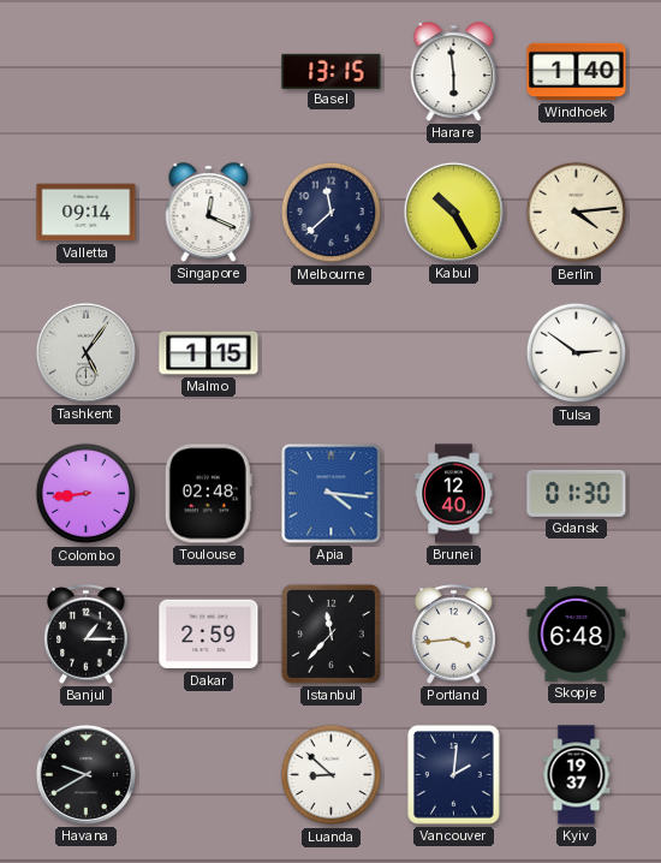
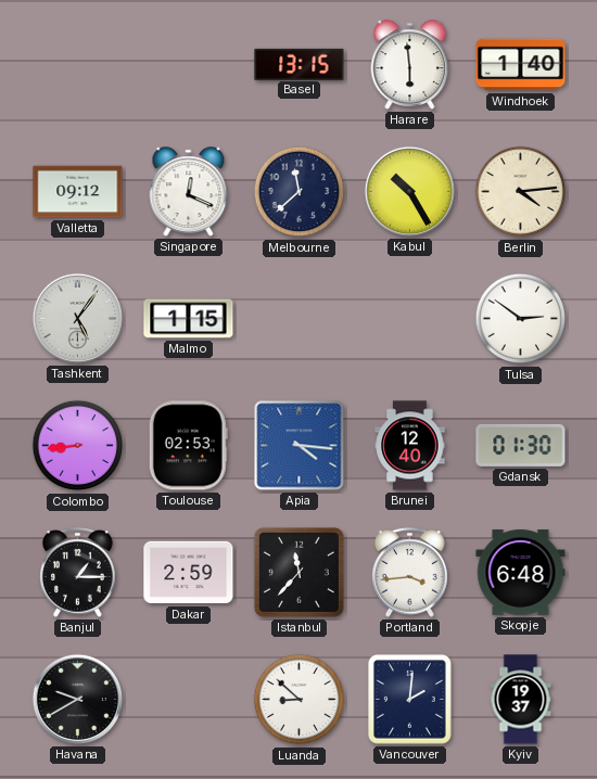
Valletta: 09:14 -> 09:12 (78, 192)
Toulouse: 02:48 -> 02:53 (188, 446)
